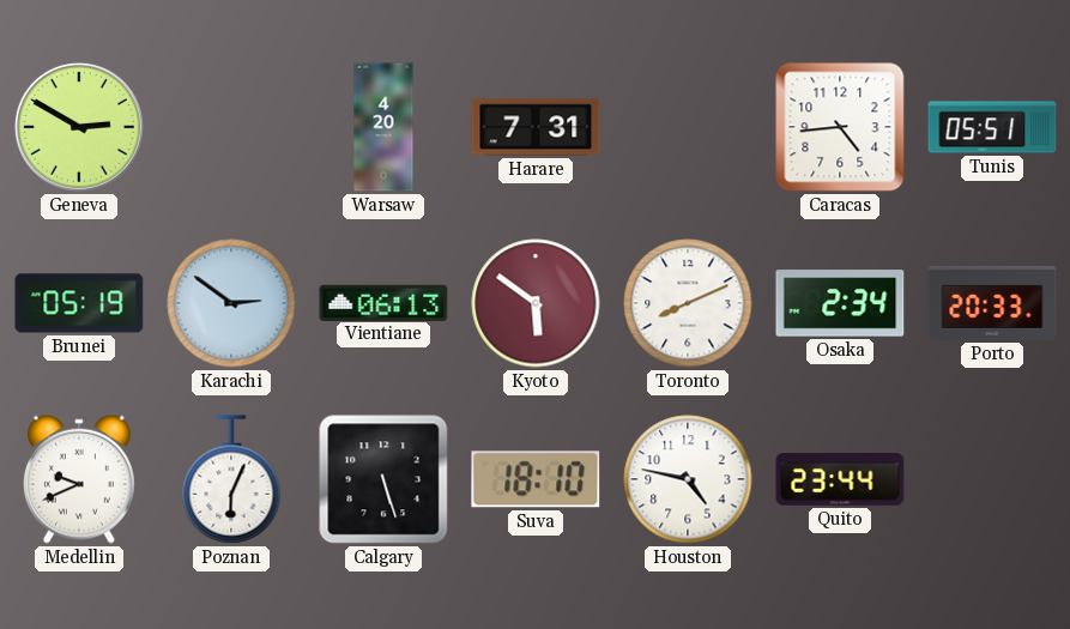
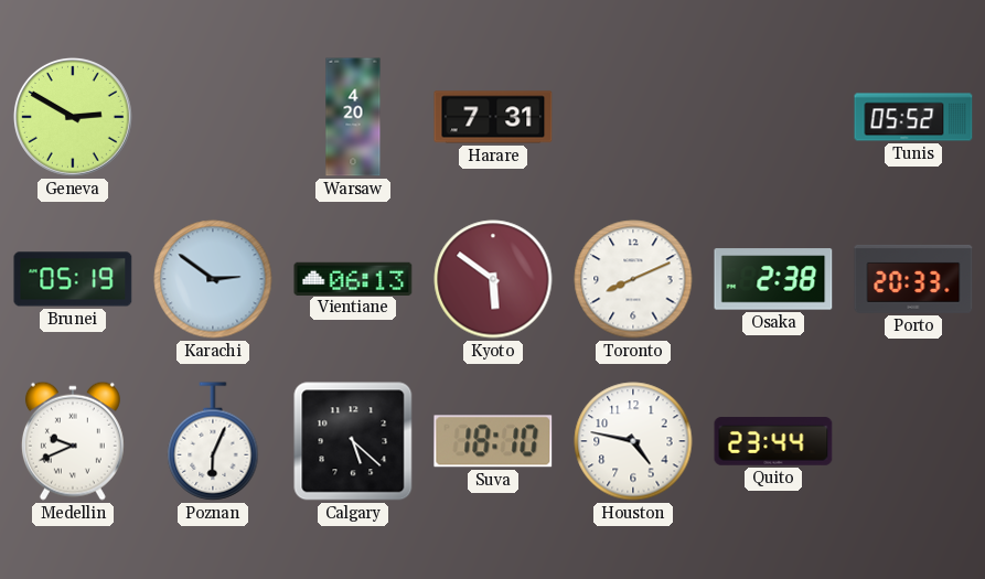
Caracas: 4:44 -> none (840, 127)
Tunis: 05:51 -> 05:52 (913, 117)
Osaka: 2:34 -> 2:38 (773, 279)
Calgary: 5:27 -> 5:22 (353, 441)
